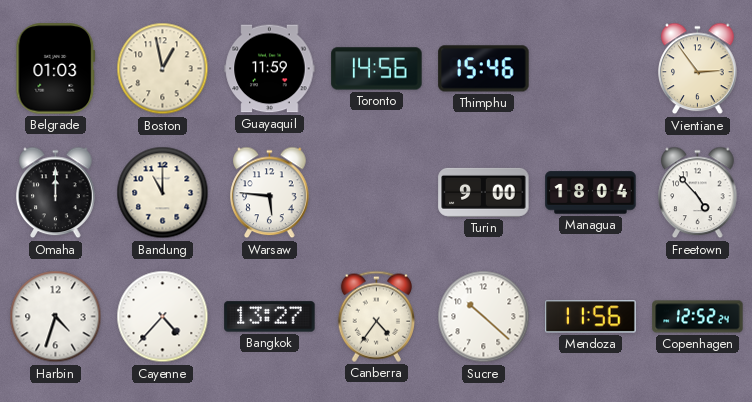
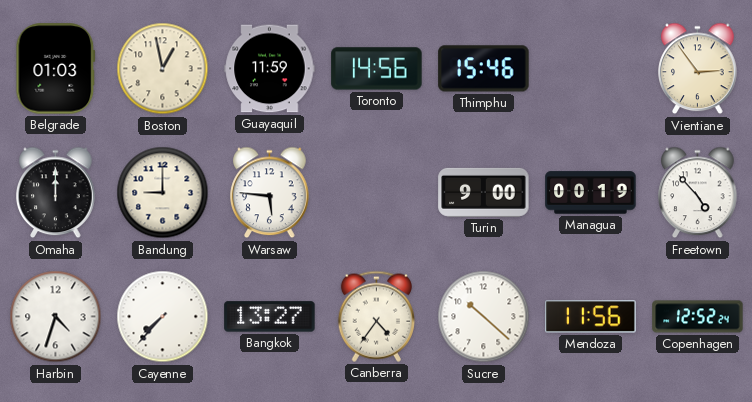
Bandung: 11:00 -> 9:00 (163, 193)
Managua: 18:04 -> 00:19 (591, 193)
Cayenne: 4:37 -> 7:37 (163, 317)
